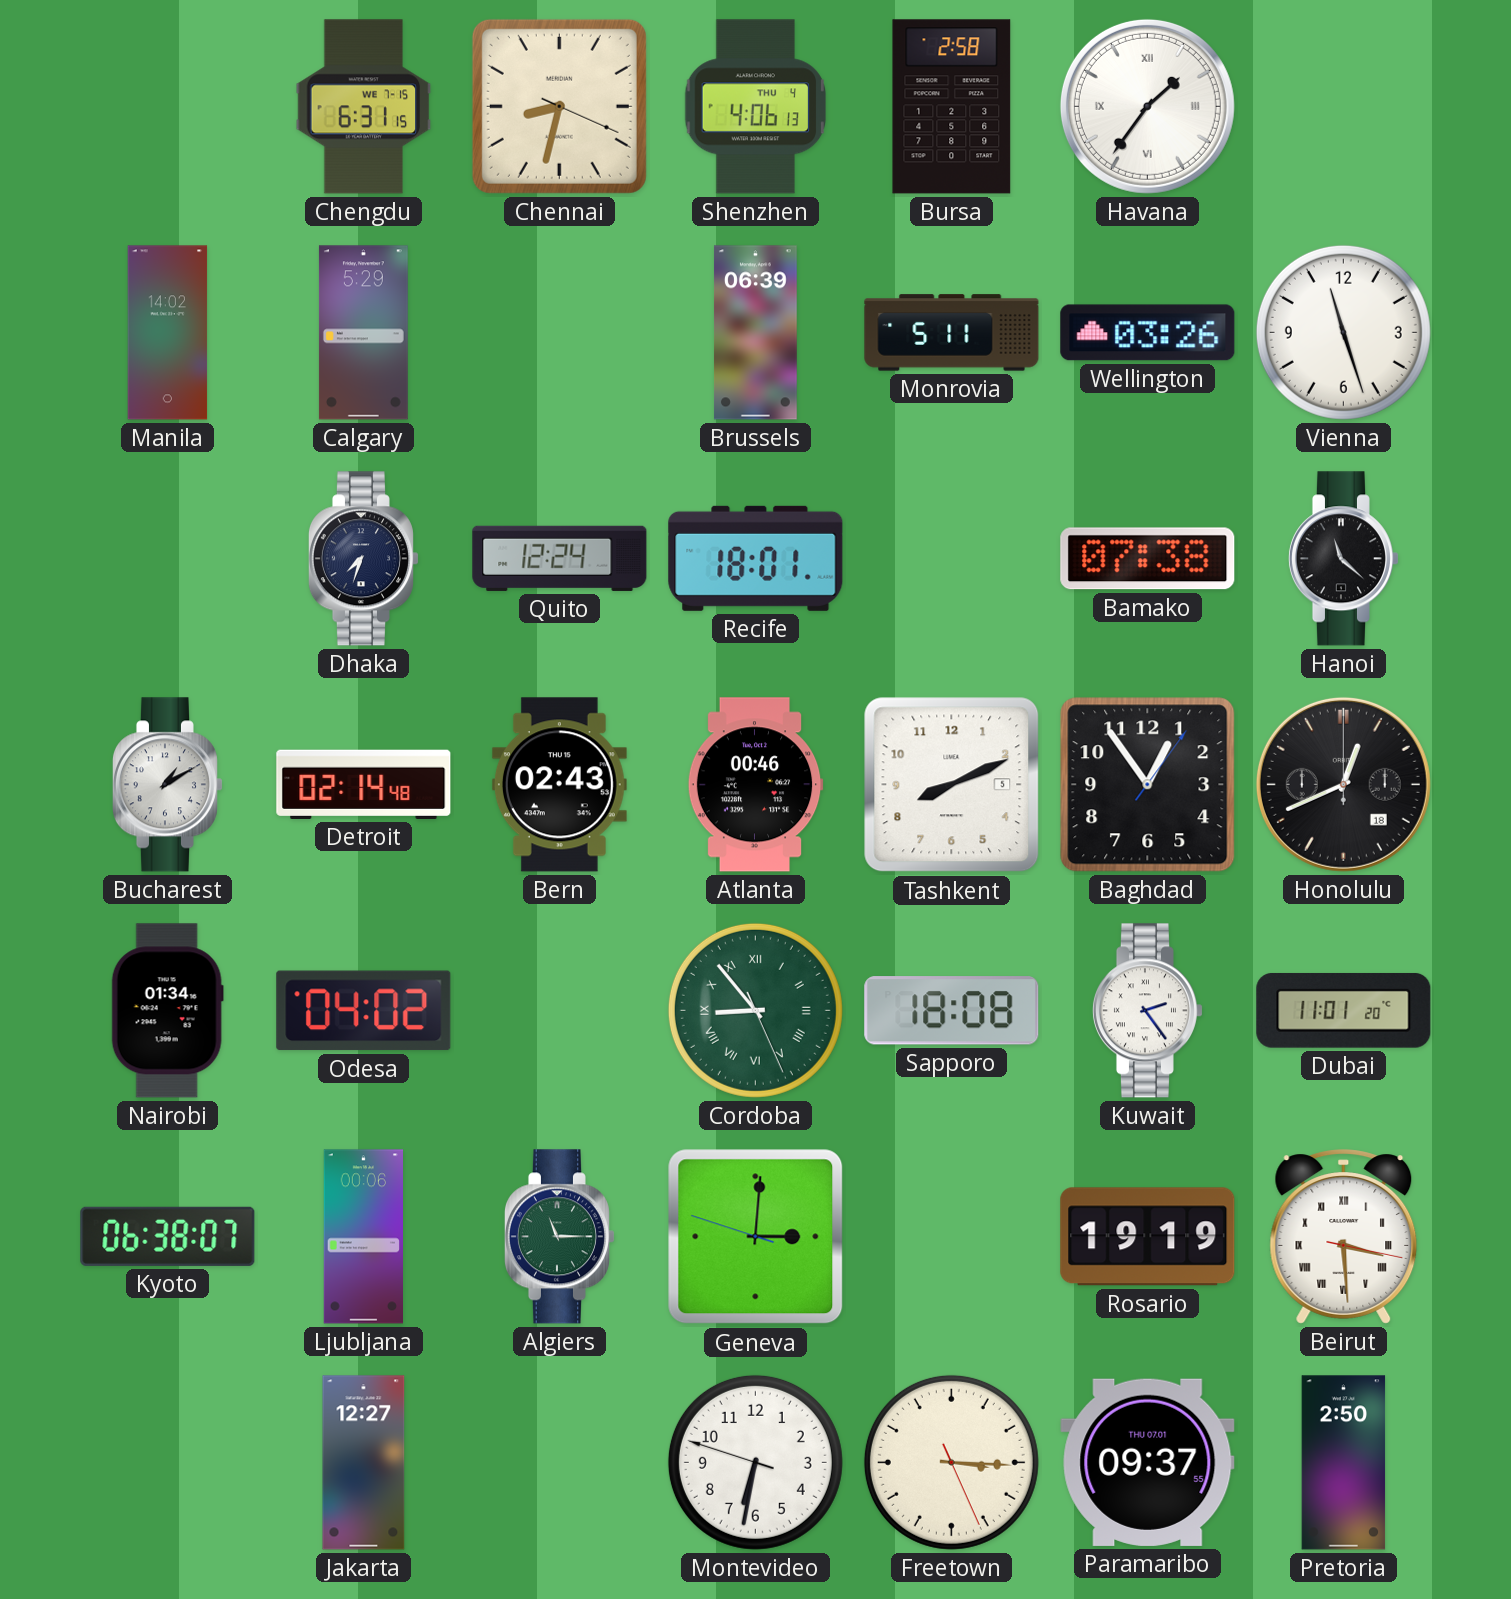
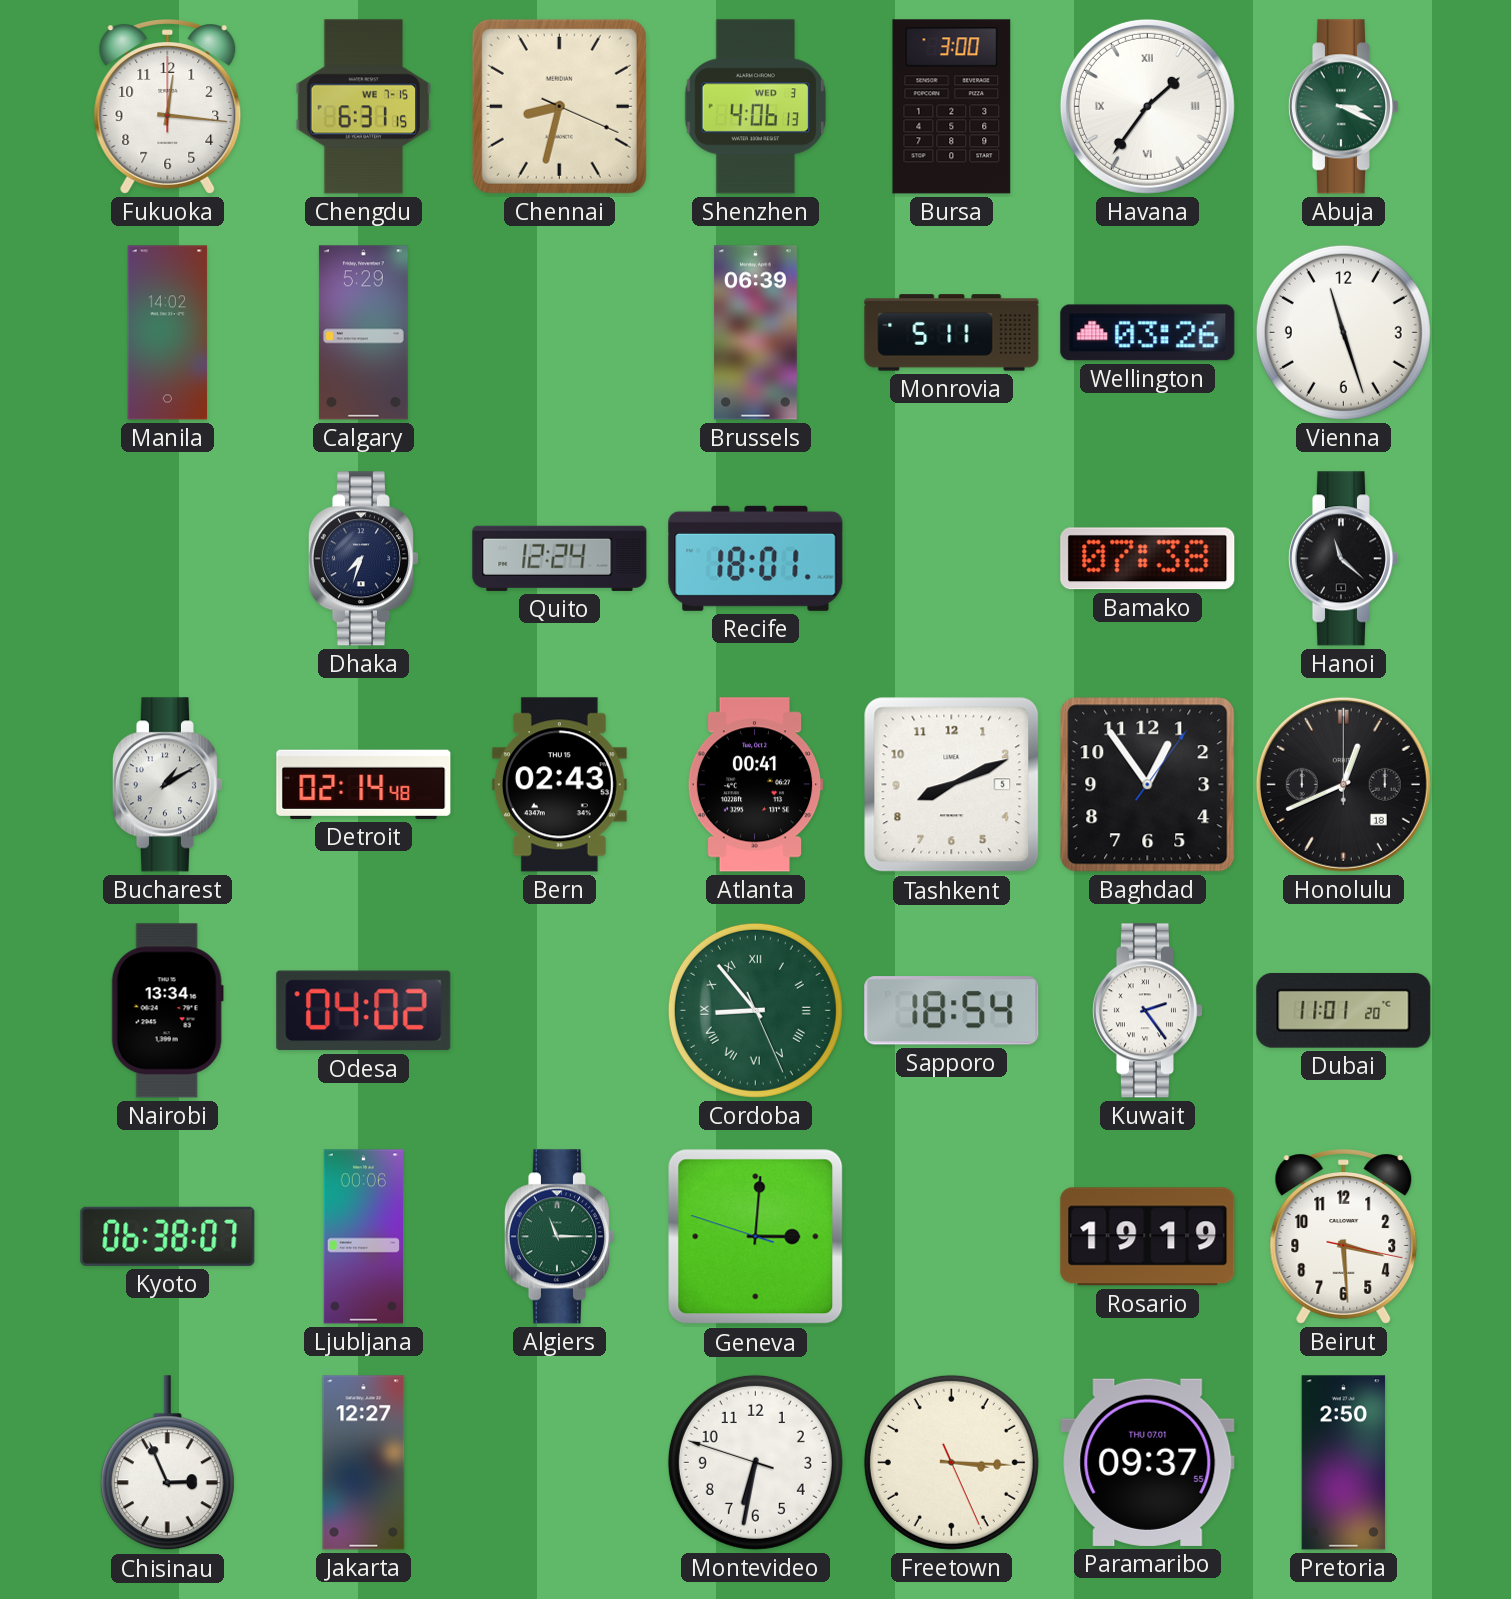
Fukuoka: none -> 12:16 (168, 107)
Shenzhen date: THU 4 -> WED 3 (756, 107)
Bursa: 2:58 -> 3:00 (952, 107)
Abuja: none -> 3:19 (1343, 107)
Atlanta: 00:46 -> 00:41 (755, 785)
Nairobi: 01:34 -> 13:34 (167, 1011)
Sapporo: 18:08 -> 18:54 (952, 1011)
Beirut numerals: Roman -> Arabic (1344, 1237)
Chisinau: none -> 2:56 (167, 1463)
